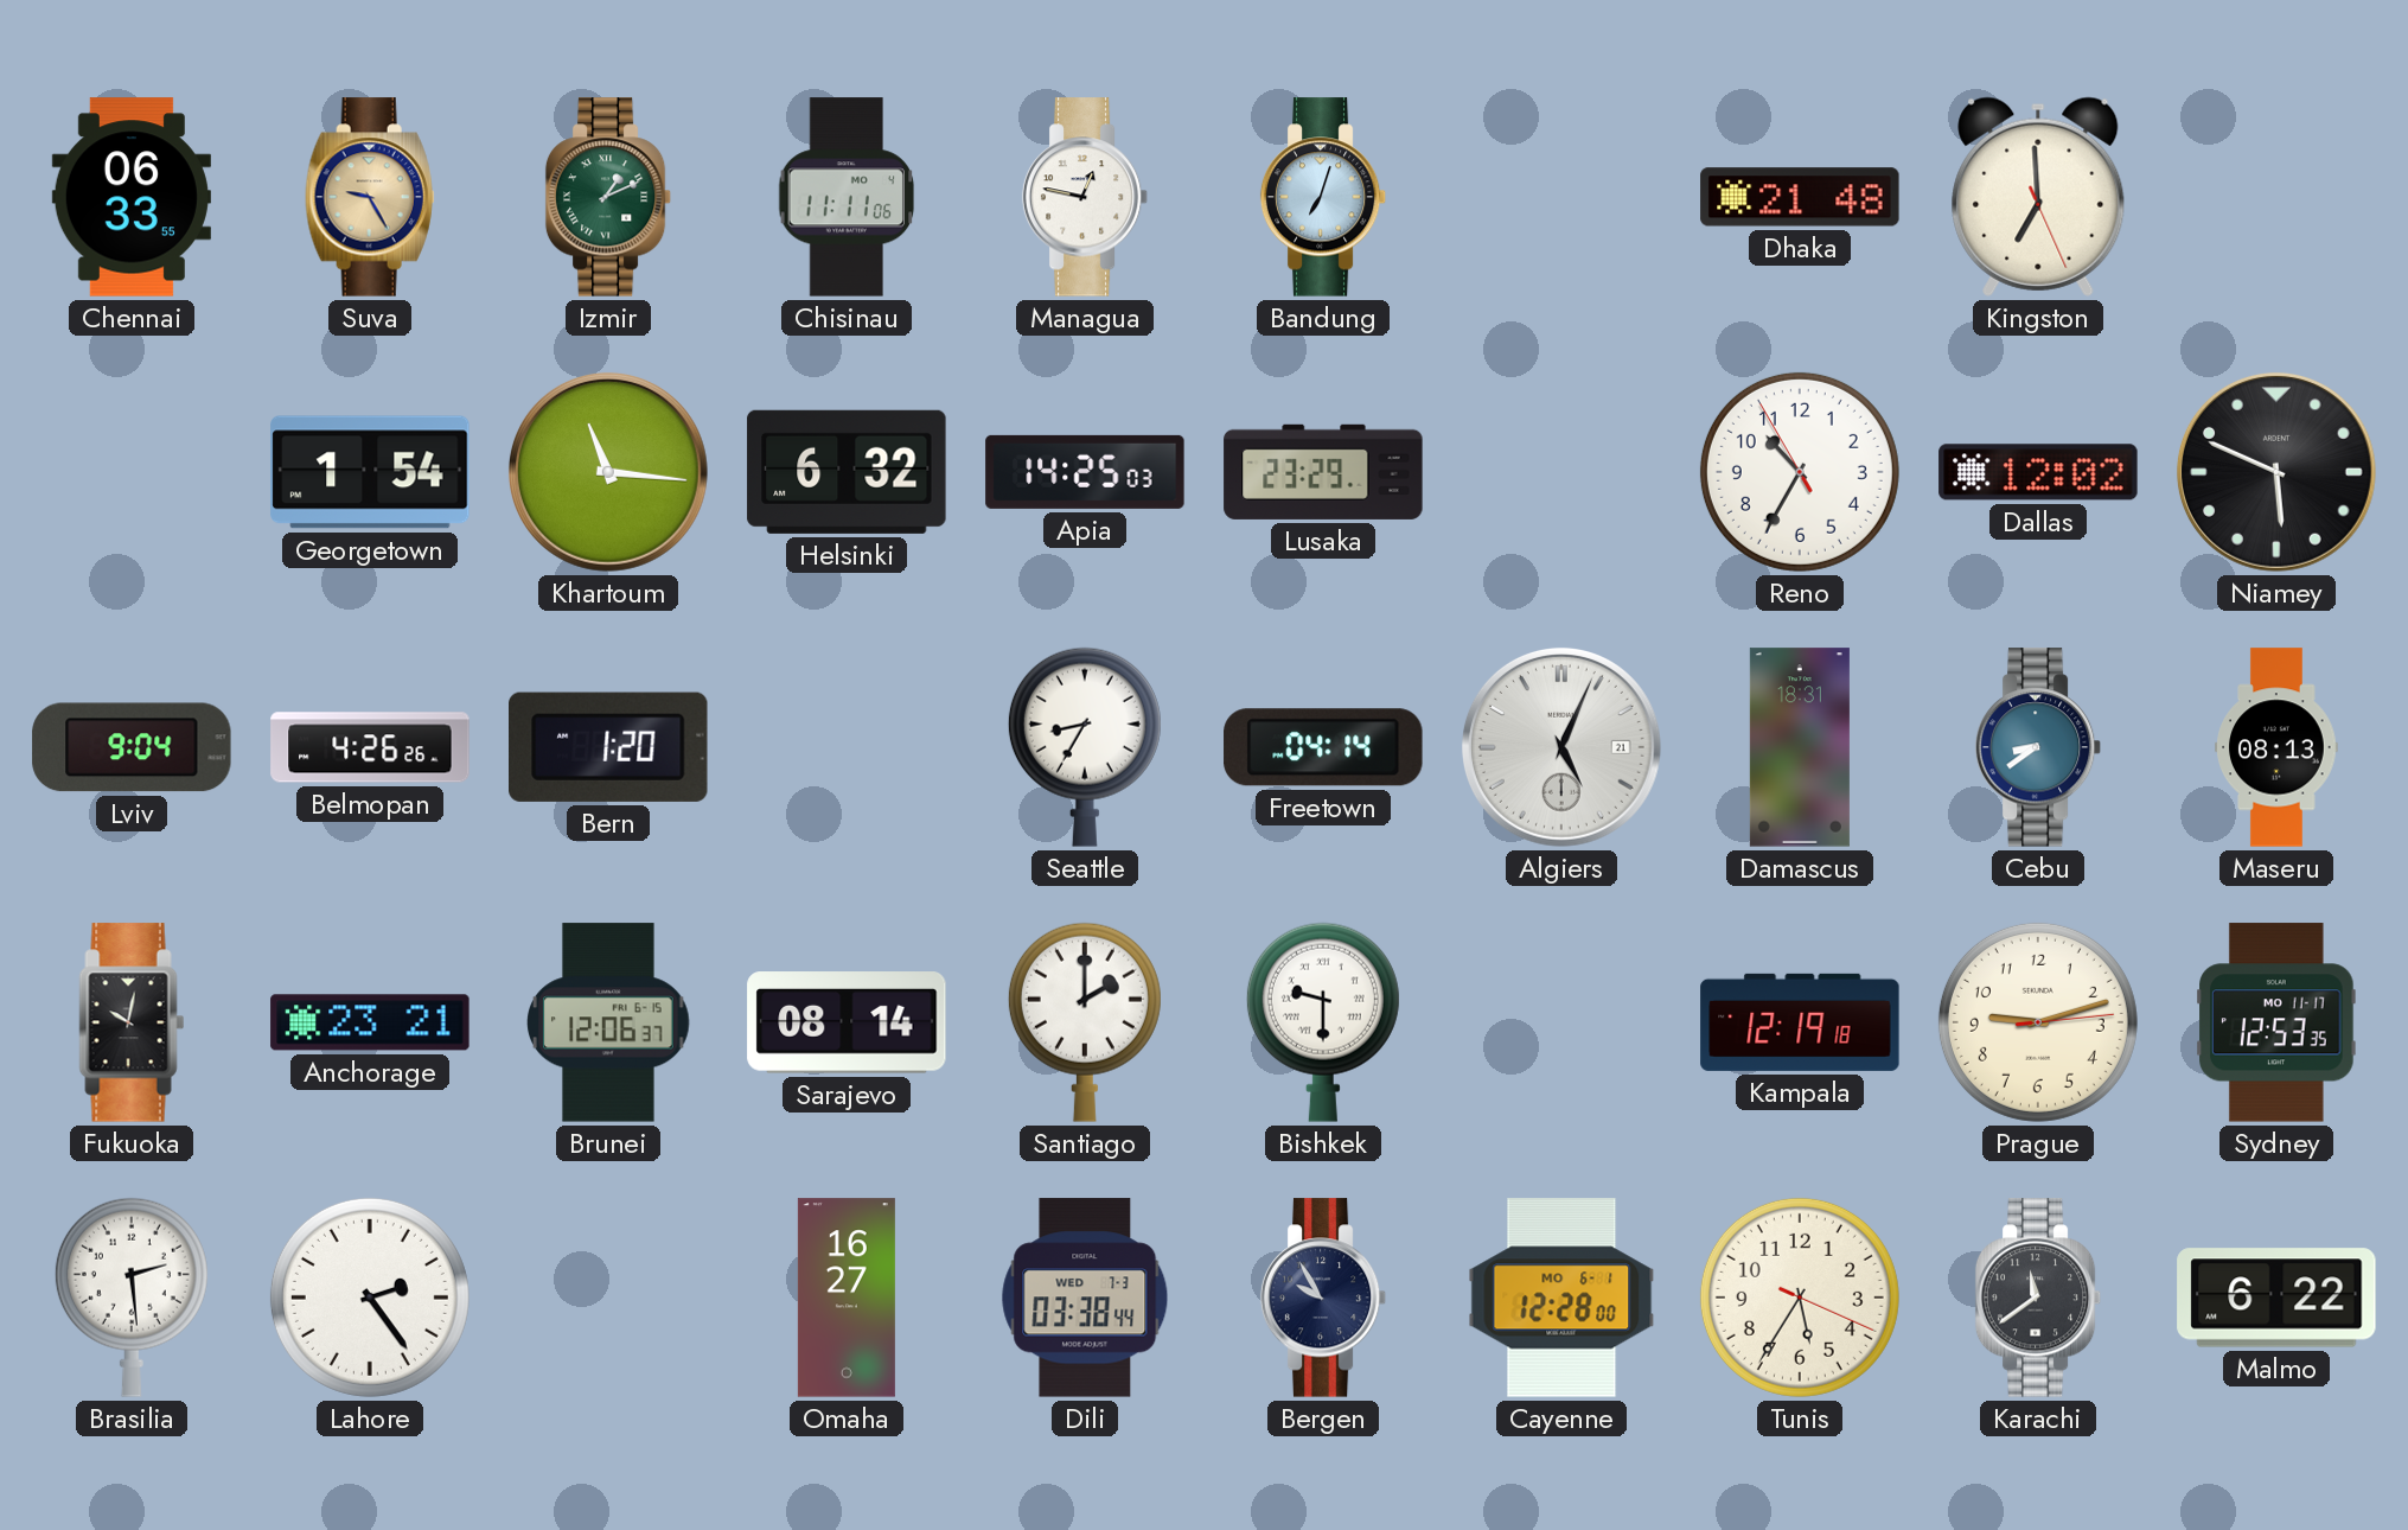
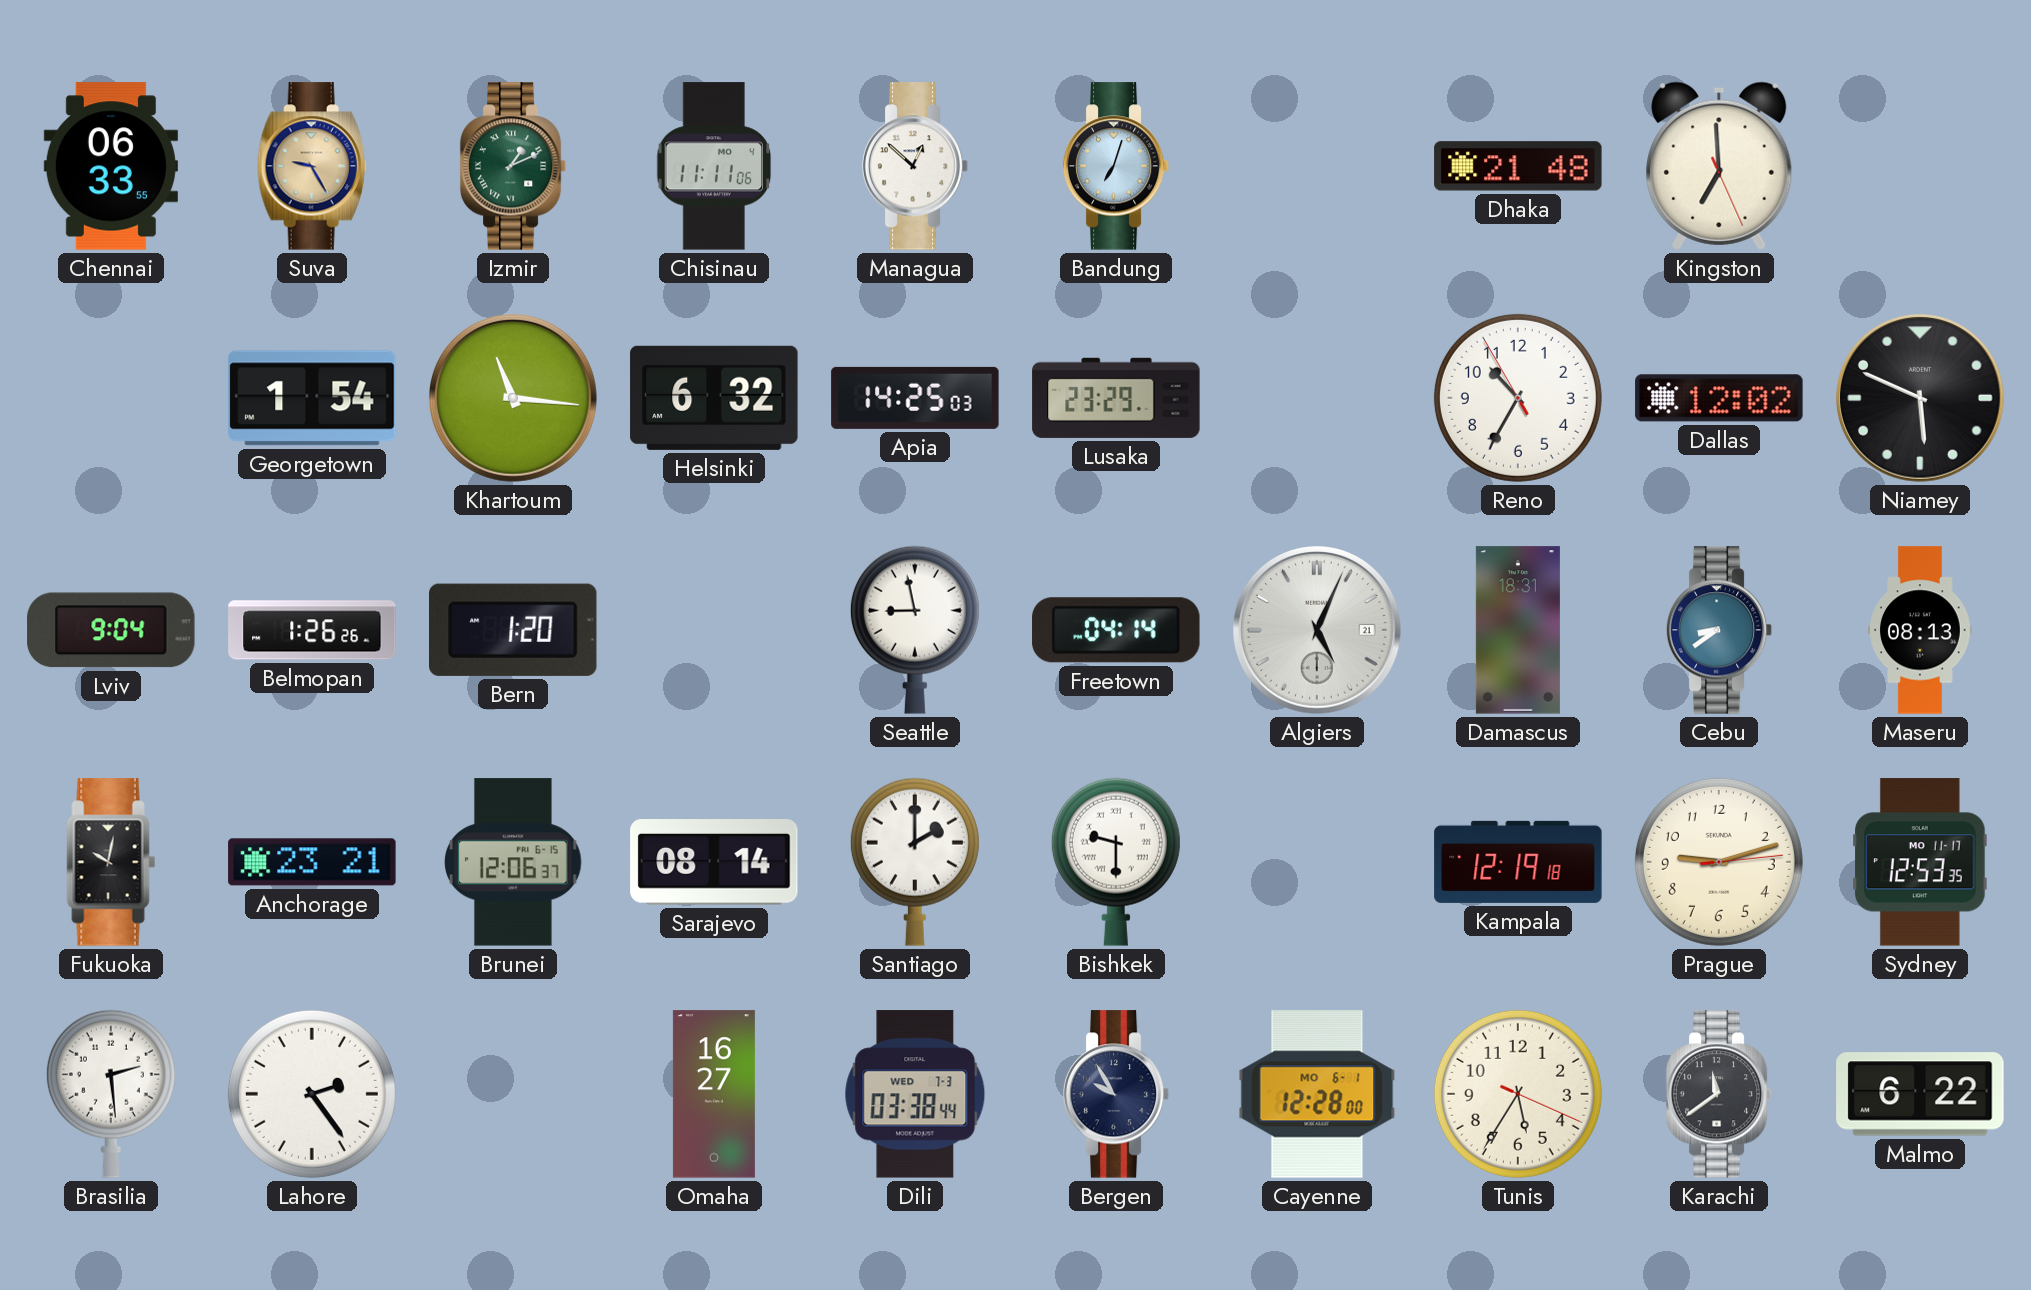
Managua: 12:47 -> 12:52 (915, 166)
Belmopan: 4:26 -> 1:26 (312, 630)
Seattle: 8:35 -> 8:58 (915, 630)
